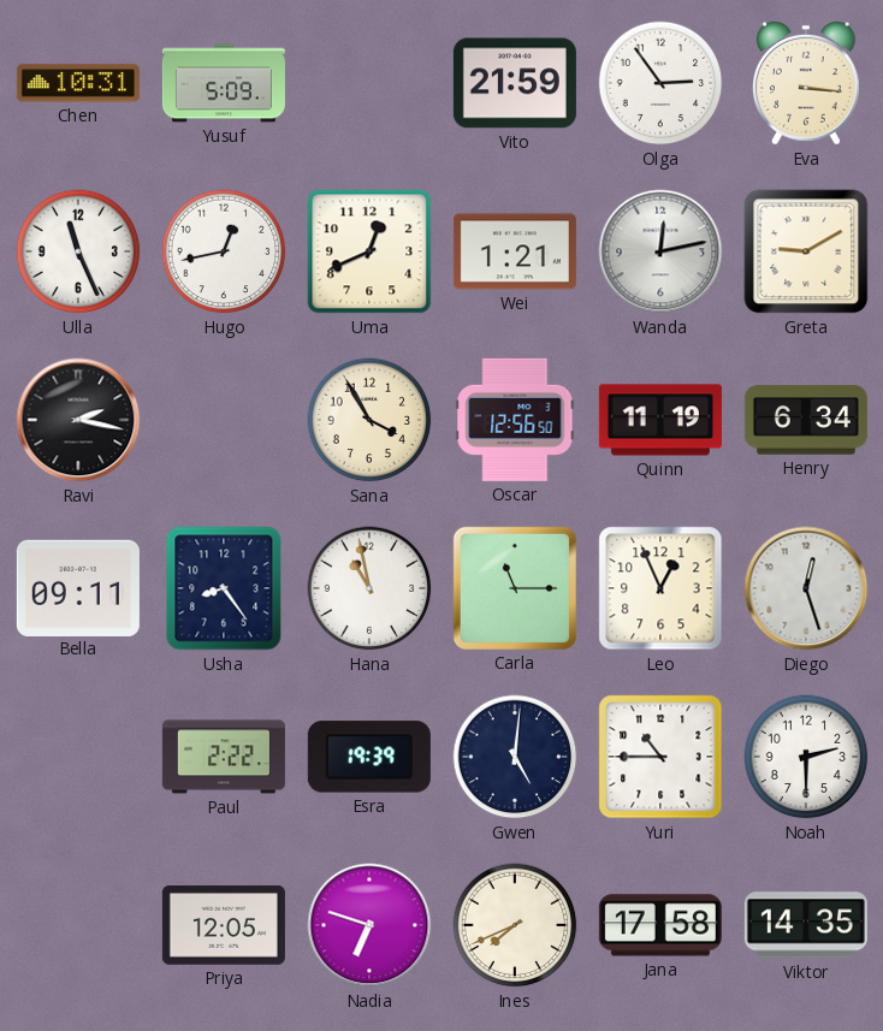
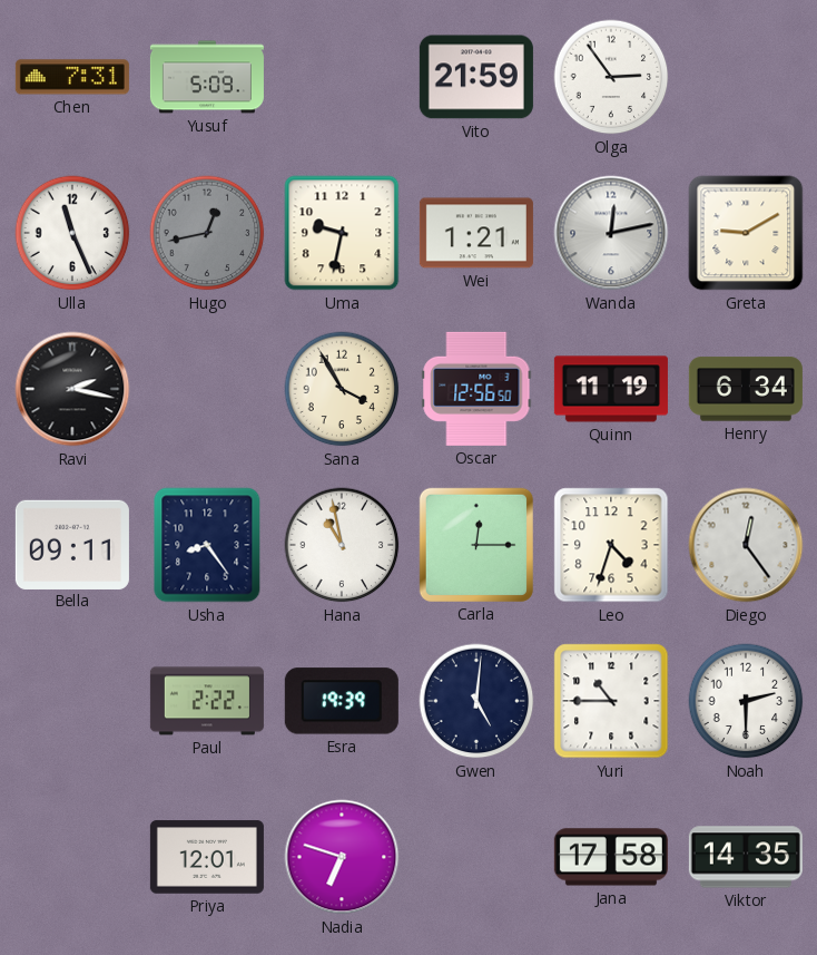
Chen: 10:31 -> 7:31 (72, 77)
Eva: 3:16 -> none (807, 83)
Hugo dial: white -> grey (207, 233)
Uma: 12:41 -> 9:32 (342, 233)
Carla: 11:15 -> 12:15 (476, 545)
Leo: 12:56 -> 4:33 (611, 545)
Diego: 12:27 -> 12:24 (746, 545)
Priya: 12:05 -> 12:01 (207, 857)
Ines: 7:41 -> none (515, 925)
